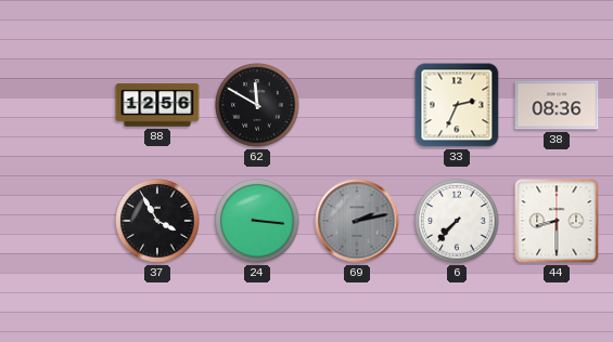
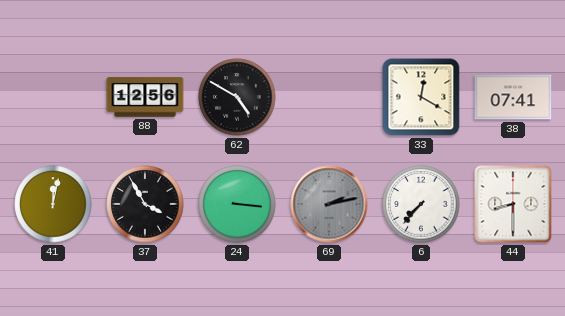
62: 11:50 -> 4:50 (237, 97)
33: 2:34 -> 12:20 (421, 97)
38: 08:36 -> 07:41 (513, 97)
41: none -> 12:02 (53, 204)
